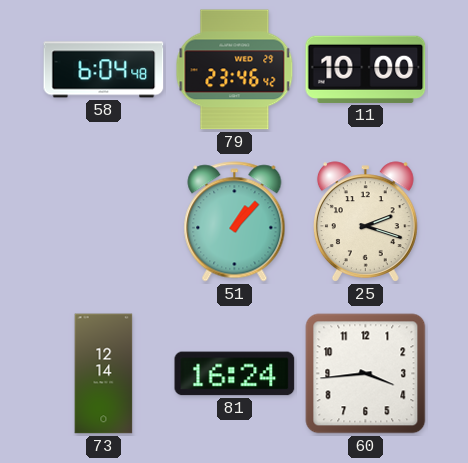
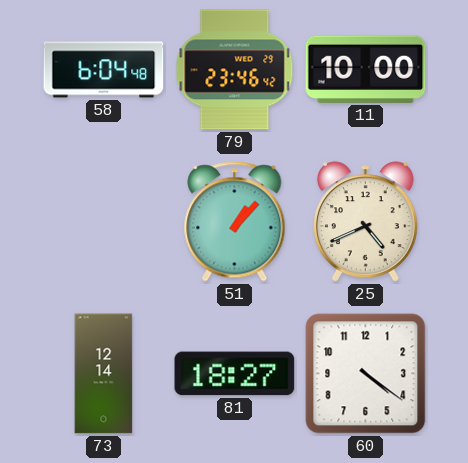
25: 2:18 -> 4:41 (365, 222)
81: 16:24 -> 18:27 (235, 374)
60: 3:44 -> 4:21 (366, 374)
